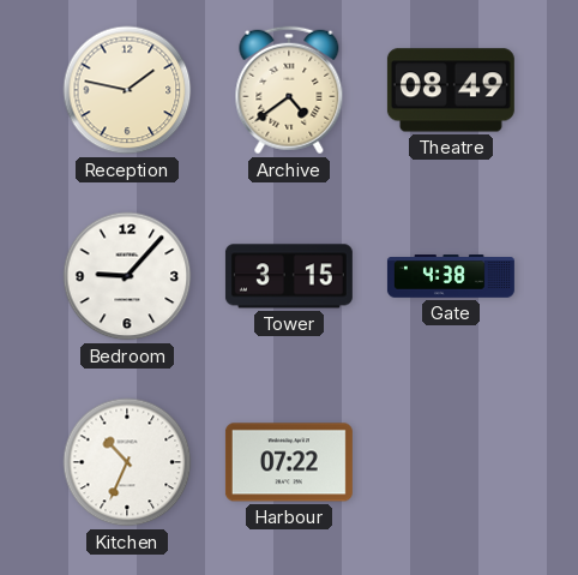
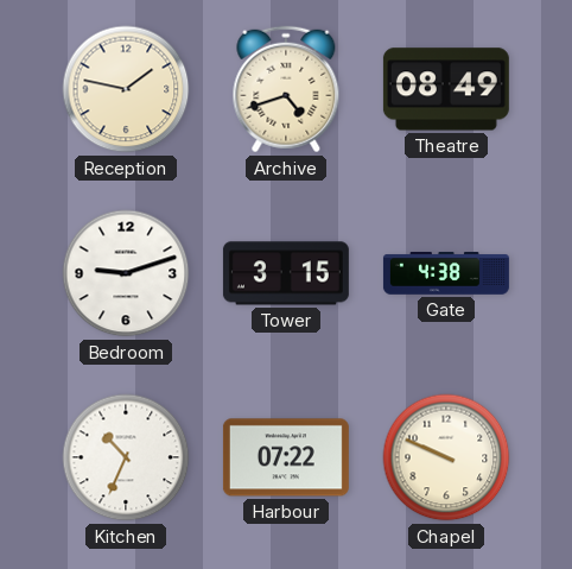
Archive: 4:39 -> 4:42 (286, 89)
Bedroom: 9:07 -> 9:12 (126, 273)
Chapel: none -> 9:49 (446, 457)
